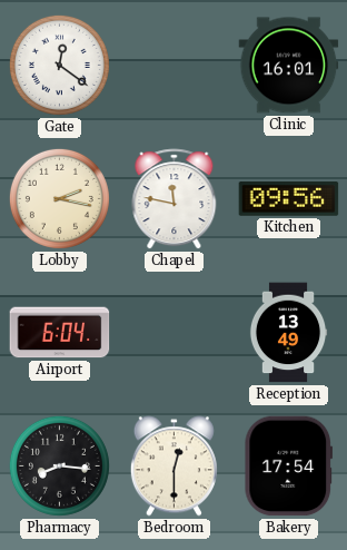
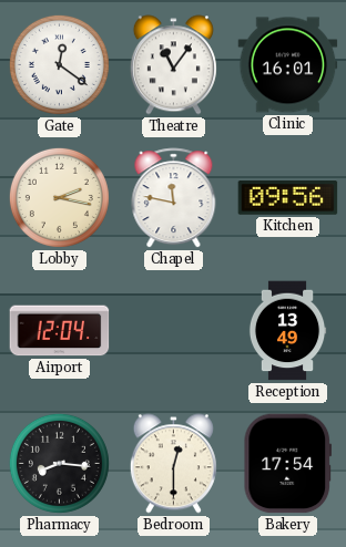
Theatre: none -> 11:06 (173, 65)
Airport: 6:04 -> 12:04 (60, 331)
